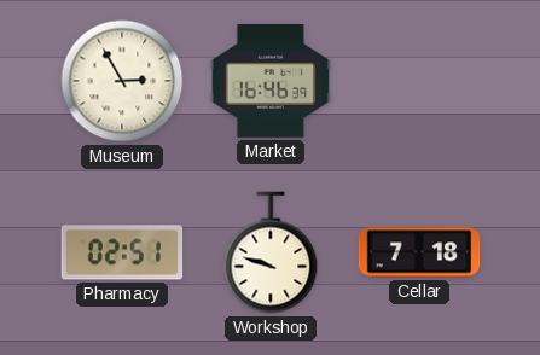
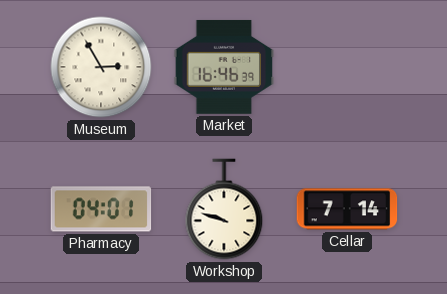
Pharmacy: 02:51 -> 04:01 (101, 209)
Cellar: 7:18 -> 7:14 (347, 209)
